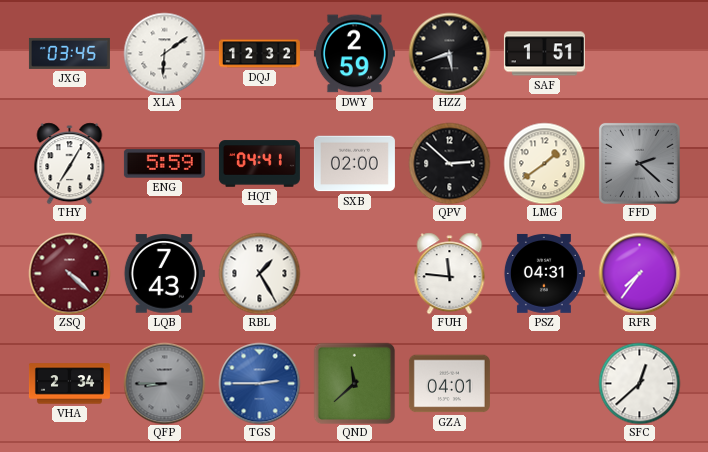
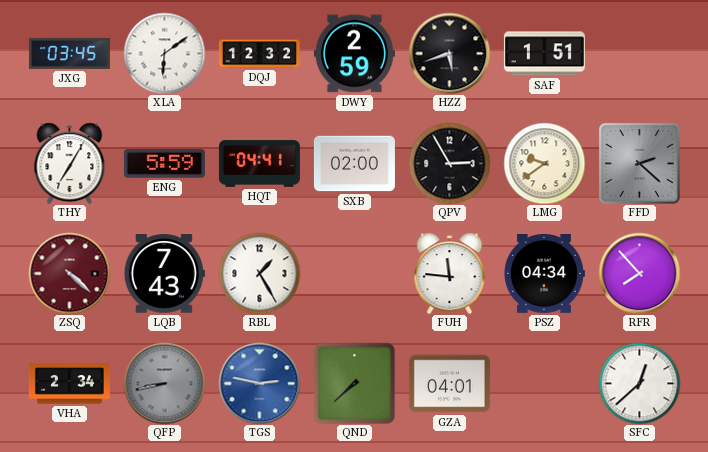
QPV: 2:52 -> 2:55 (449, 163)
LMG: 1:39 -> 9:39 (544, 163)
PSZ: 04:31 -> 04:34 (544, 274)
RFR: 7:36 -> 7:53 (639, 273)
QFP: 8:45 -> 8:43 (164, 383)
TGS: 2:45 -> 2:47 (259, 383)
QND: 11:38 -> 7:38 (354, 383)
